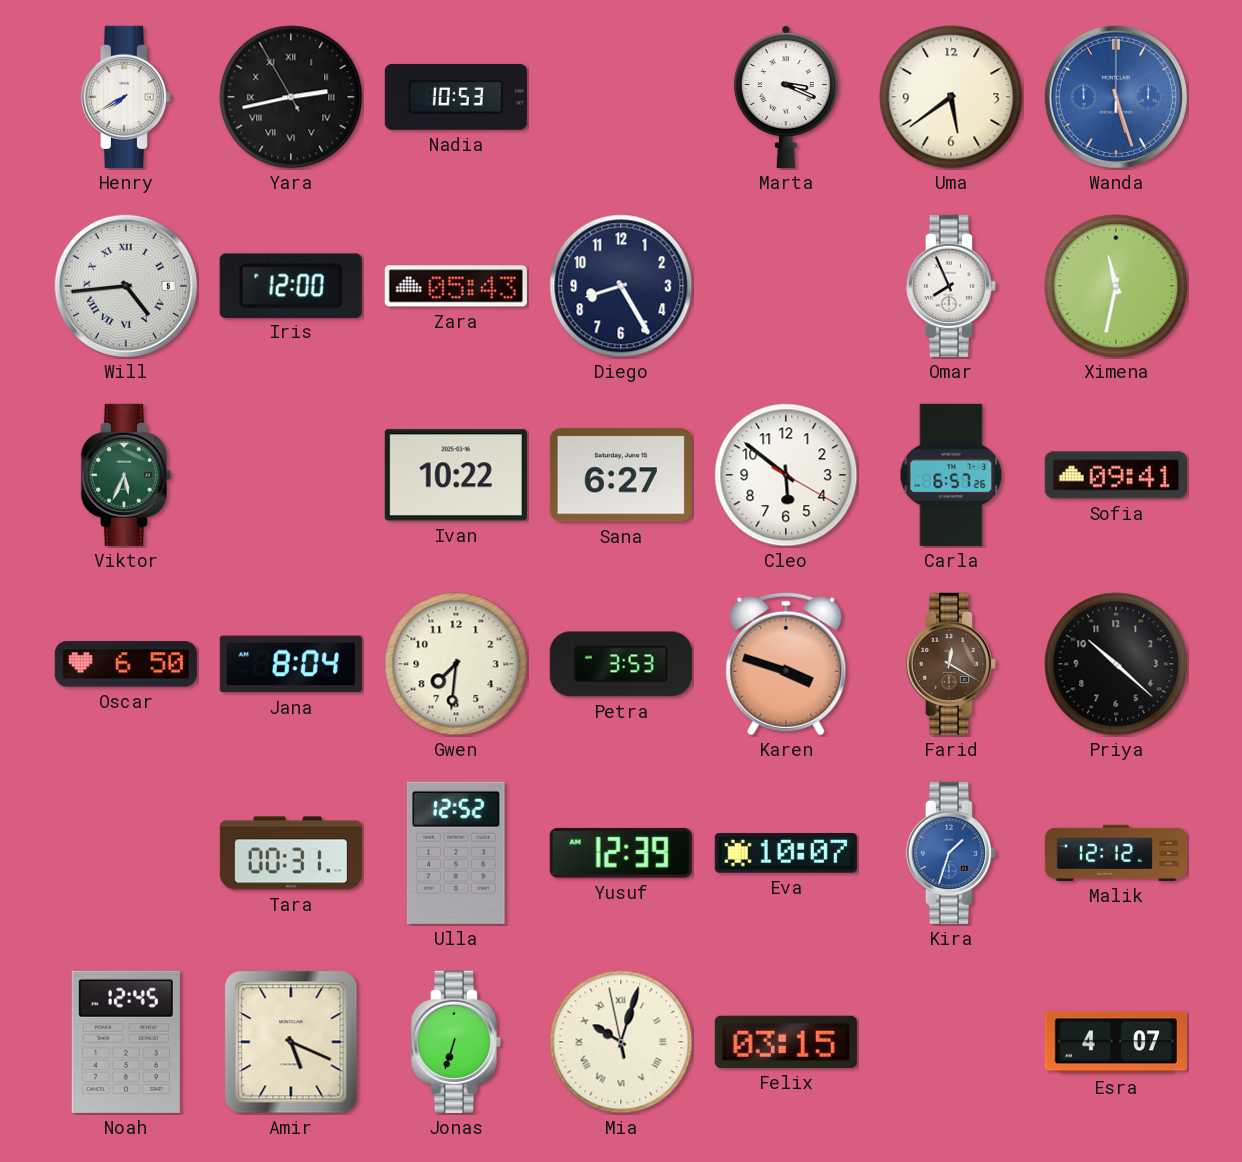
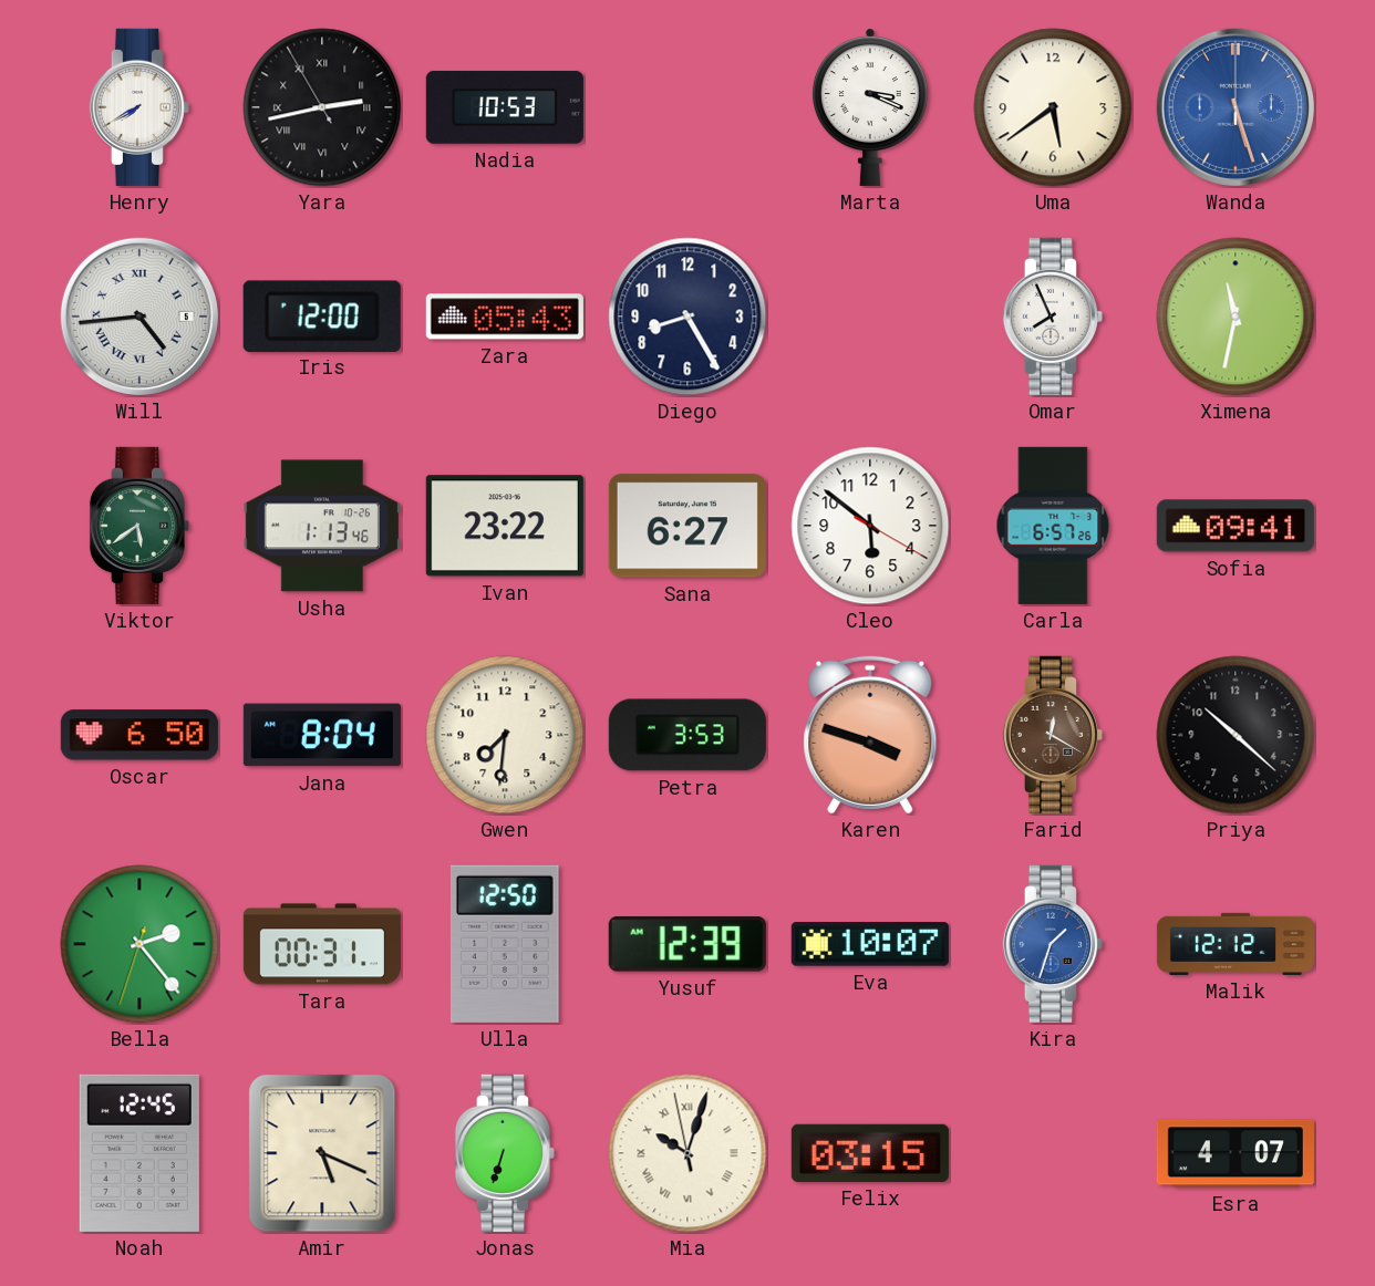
Viktor: 5:34 -> 5:39 (139, 526)
Usha: none -> 1:13 (322, 526)
Ivan: 10:22 -> 23:22 (505, 526)
Bella: none -> 2:23 (139, 944)
Ulla: 12:52 -> 12:50 (505, 944)
